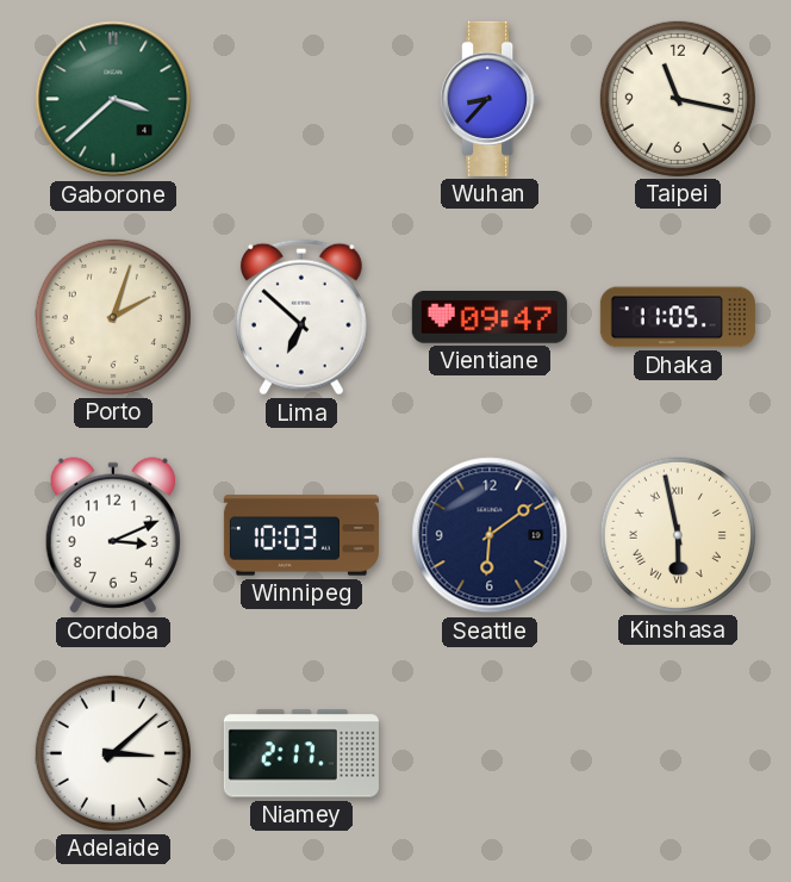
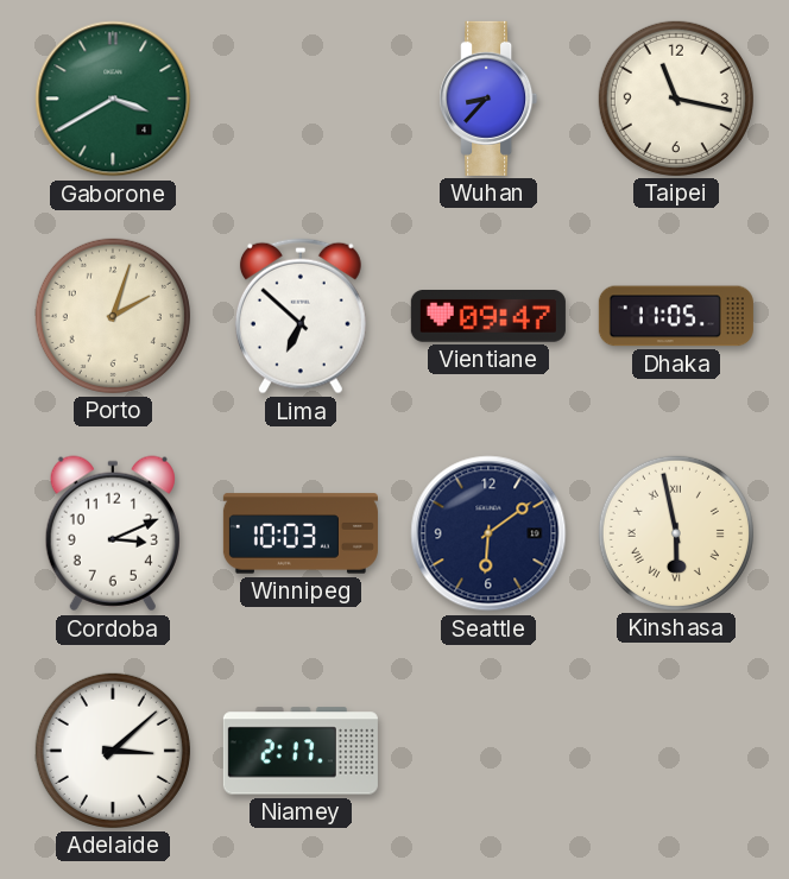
Gaborone: 3:38 -> 3:40 (113, 99)
